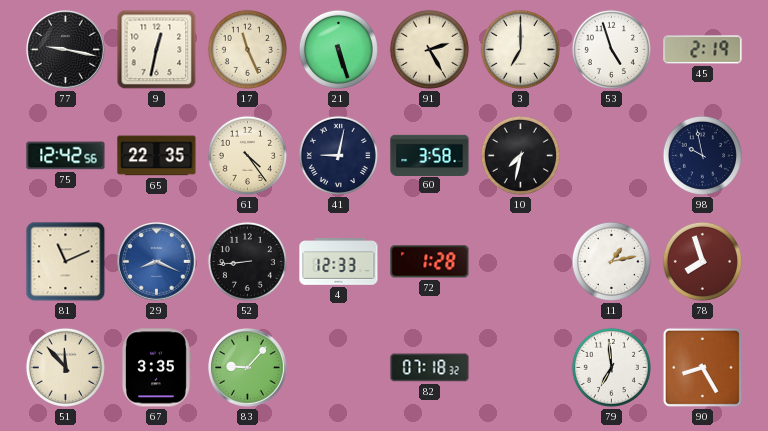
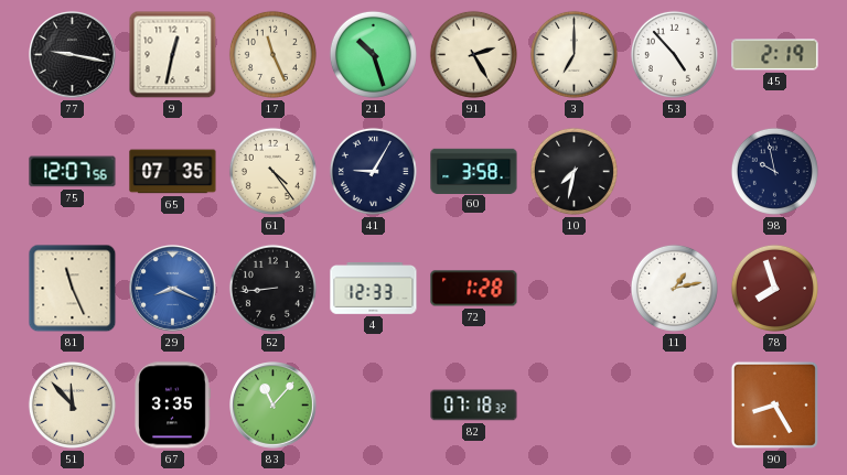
21: 5:27 -> 10:27 (373, 54)
53: 4:57 -> 4:53 (674, 54)
75: 12:42 -> 12:07 (73, 172)
65: 22:35 -> 07:35 (173, 172)
41: 9:02 -> 9:05 (373, 171)
81: 11:11 -> 11:26 (73, 289)
83: 9:07 -> 11:07 (274, 406)
79: 6:59 -> none (611, 367)
